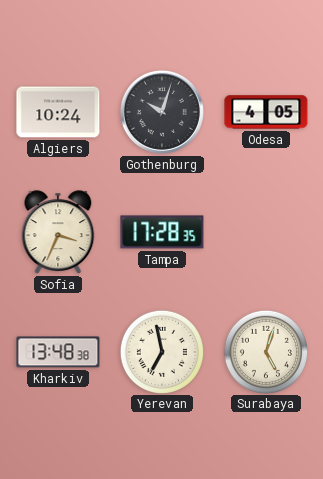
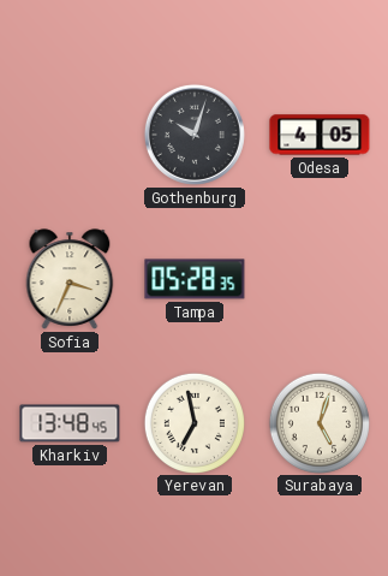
Algiers: 10:24 -> none (58, 112)
Tampa: 17:28 -> 05:28 (195, 279)
Kharkiv: 13:48:38 -> 13:48:45 (70, 423)
